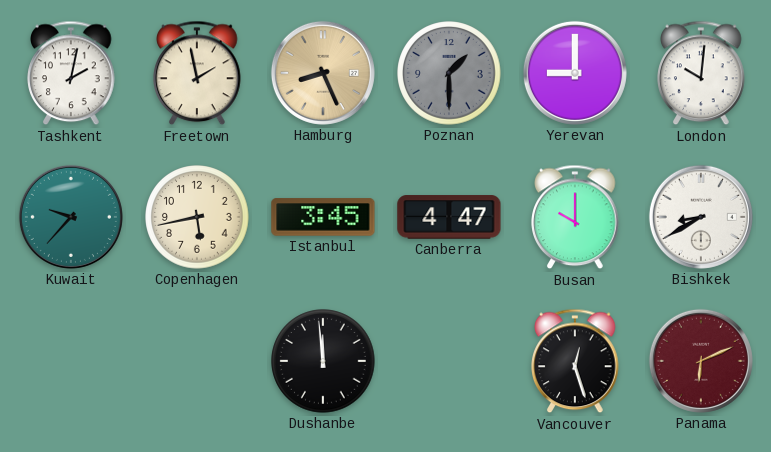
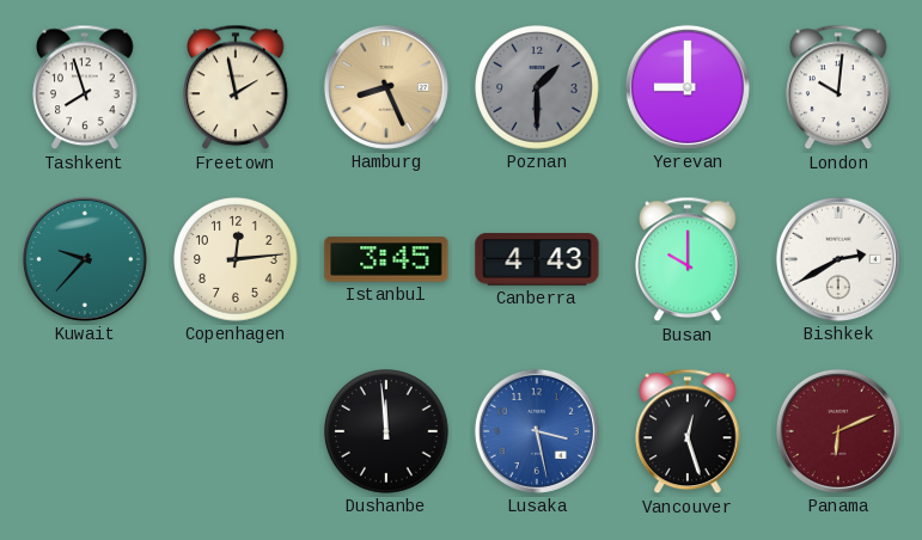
Tashkent: 2:02 -> 7:57 (85, 87)
Copenhagen: 5:43 -> 12:14 (236, 259)
Canberra: 4:47 -> 4:43 (537, 259)
Bishkek: 8:40 -> 2:40 (838, 259)
Lusaka: none -> 3:28 (537, 431)
